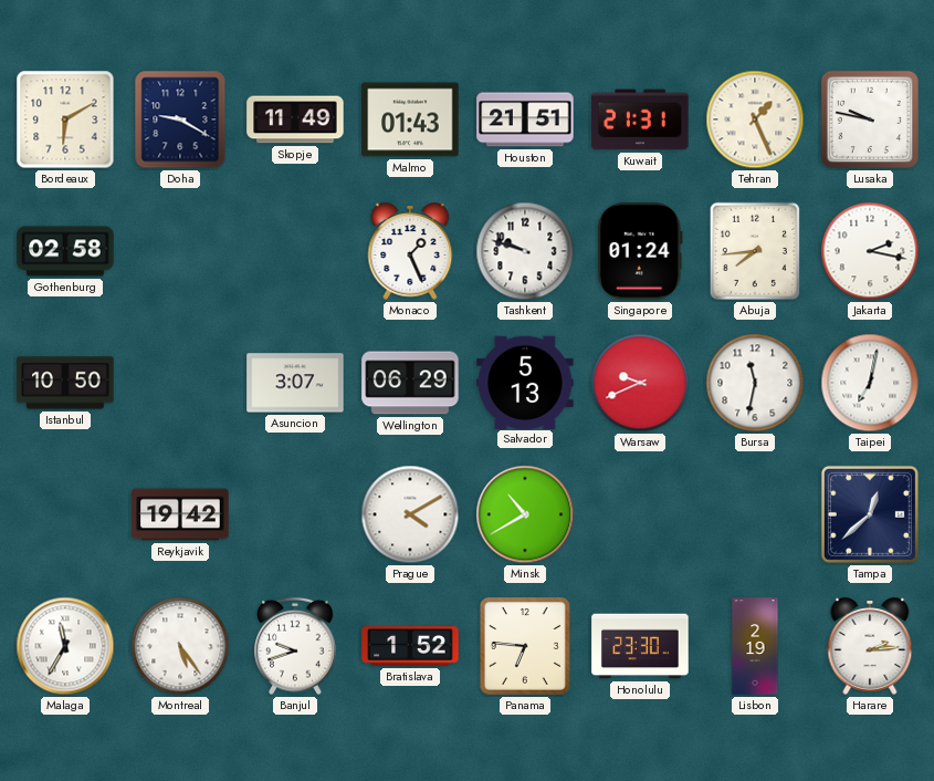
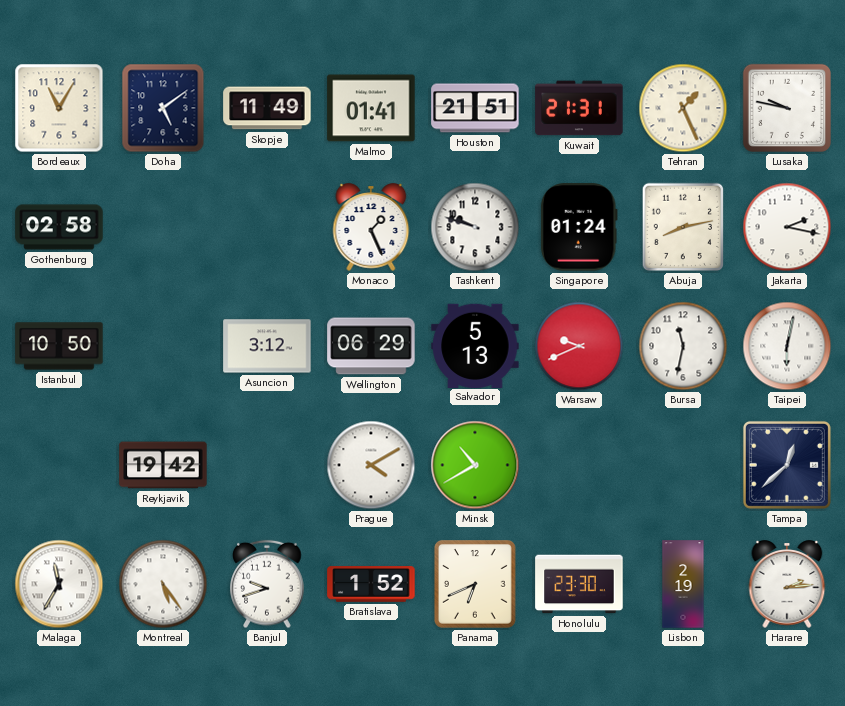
Bordeaux: 6:10 -> 11:05 (59, 108)
Doha: 9:20 -> 5:09 (163, 108)
Malmo: 01:43 -> 01:41 (371, 108)
Abuja: 7:44 -> 8:13 (682, 227)
Asuncion: 3:07 -> 3:12 (267, 346)
Taipei: 7:02 -> 6:02 (787, 346)
Panama: 6:46 -> 6:41 (475, 585)
